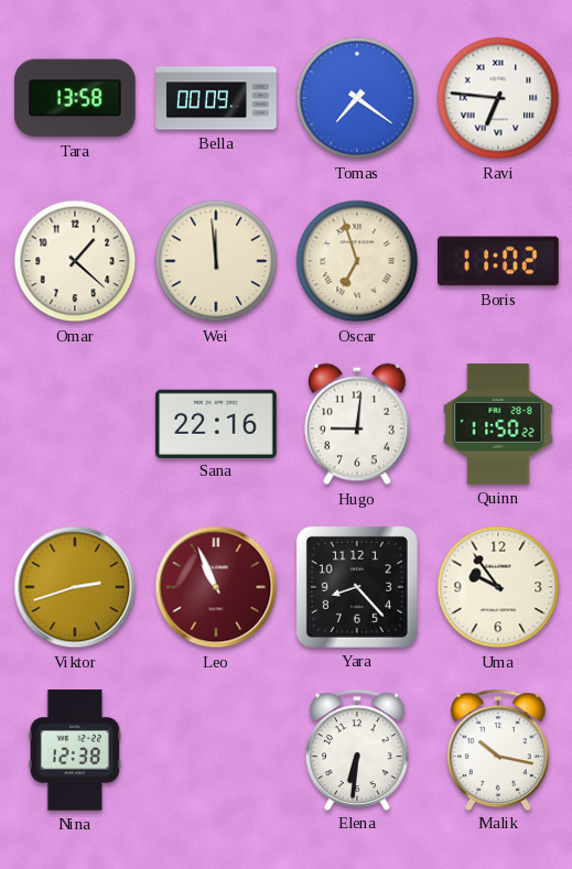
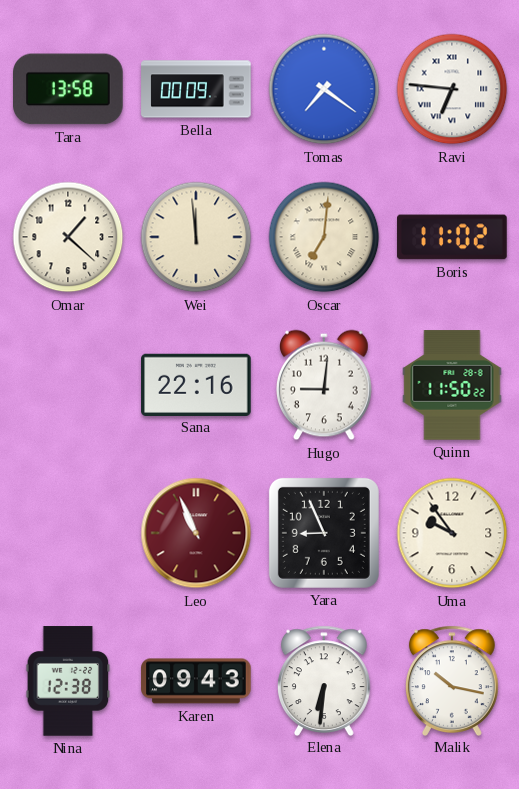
Oscar: 6:57 -> 7:01 (324, 237)
Viktor: 2:42 -> none (75, 587)
Yara: 8:23 -> 8:56 (324, 533)
Karen: none -> 09:43 (196, 681)
